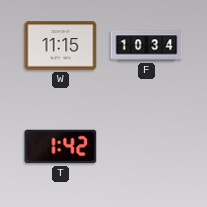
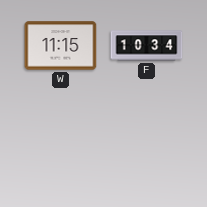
T: 1:42 -> none (61, 147)
